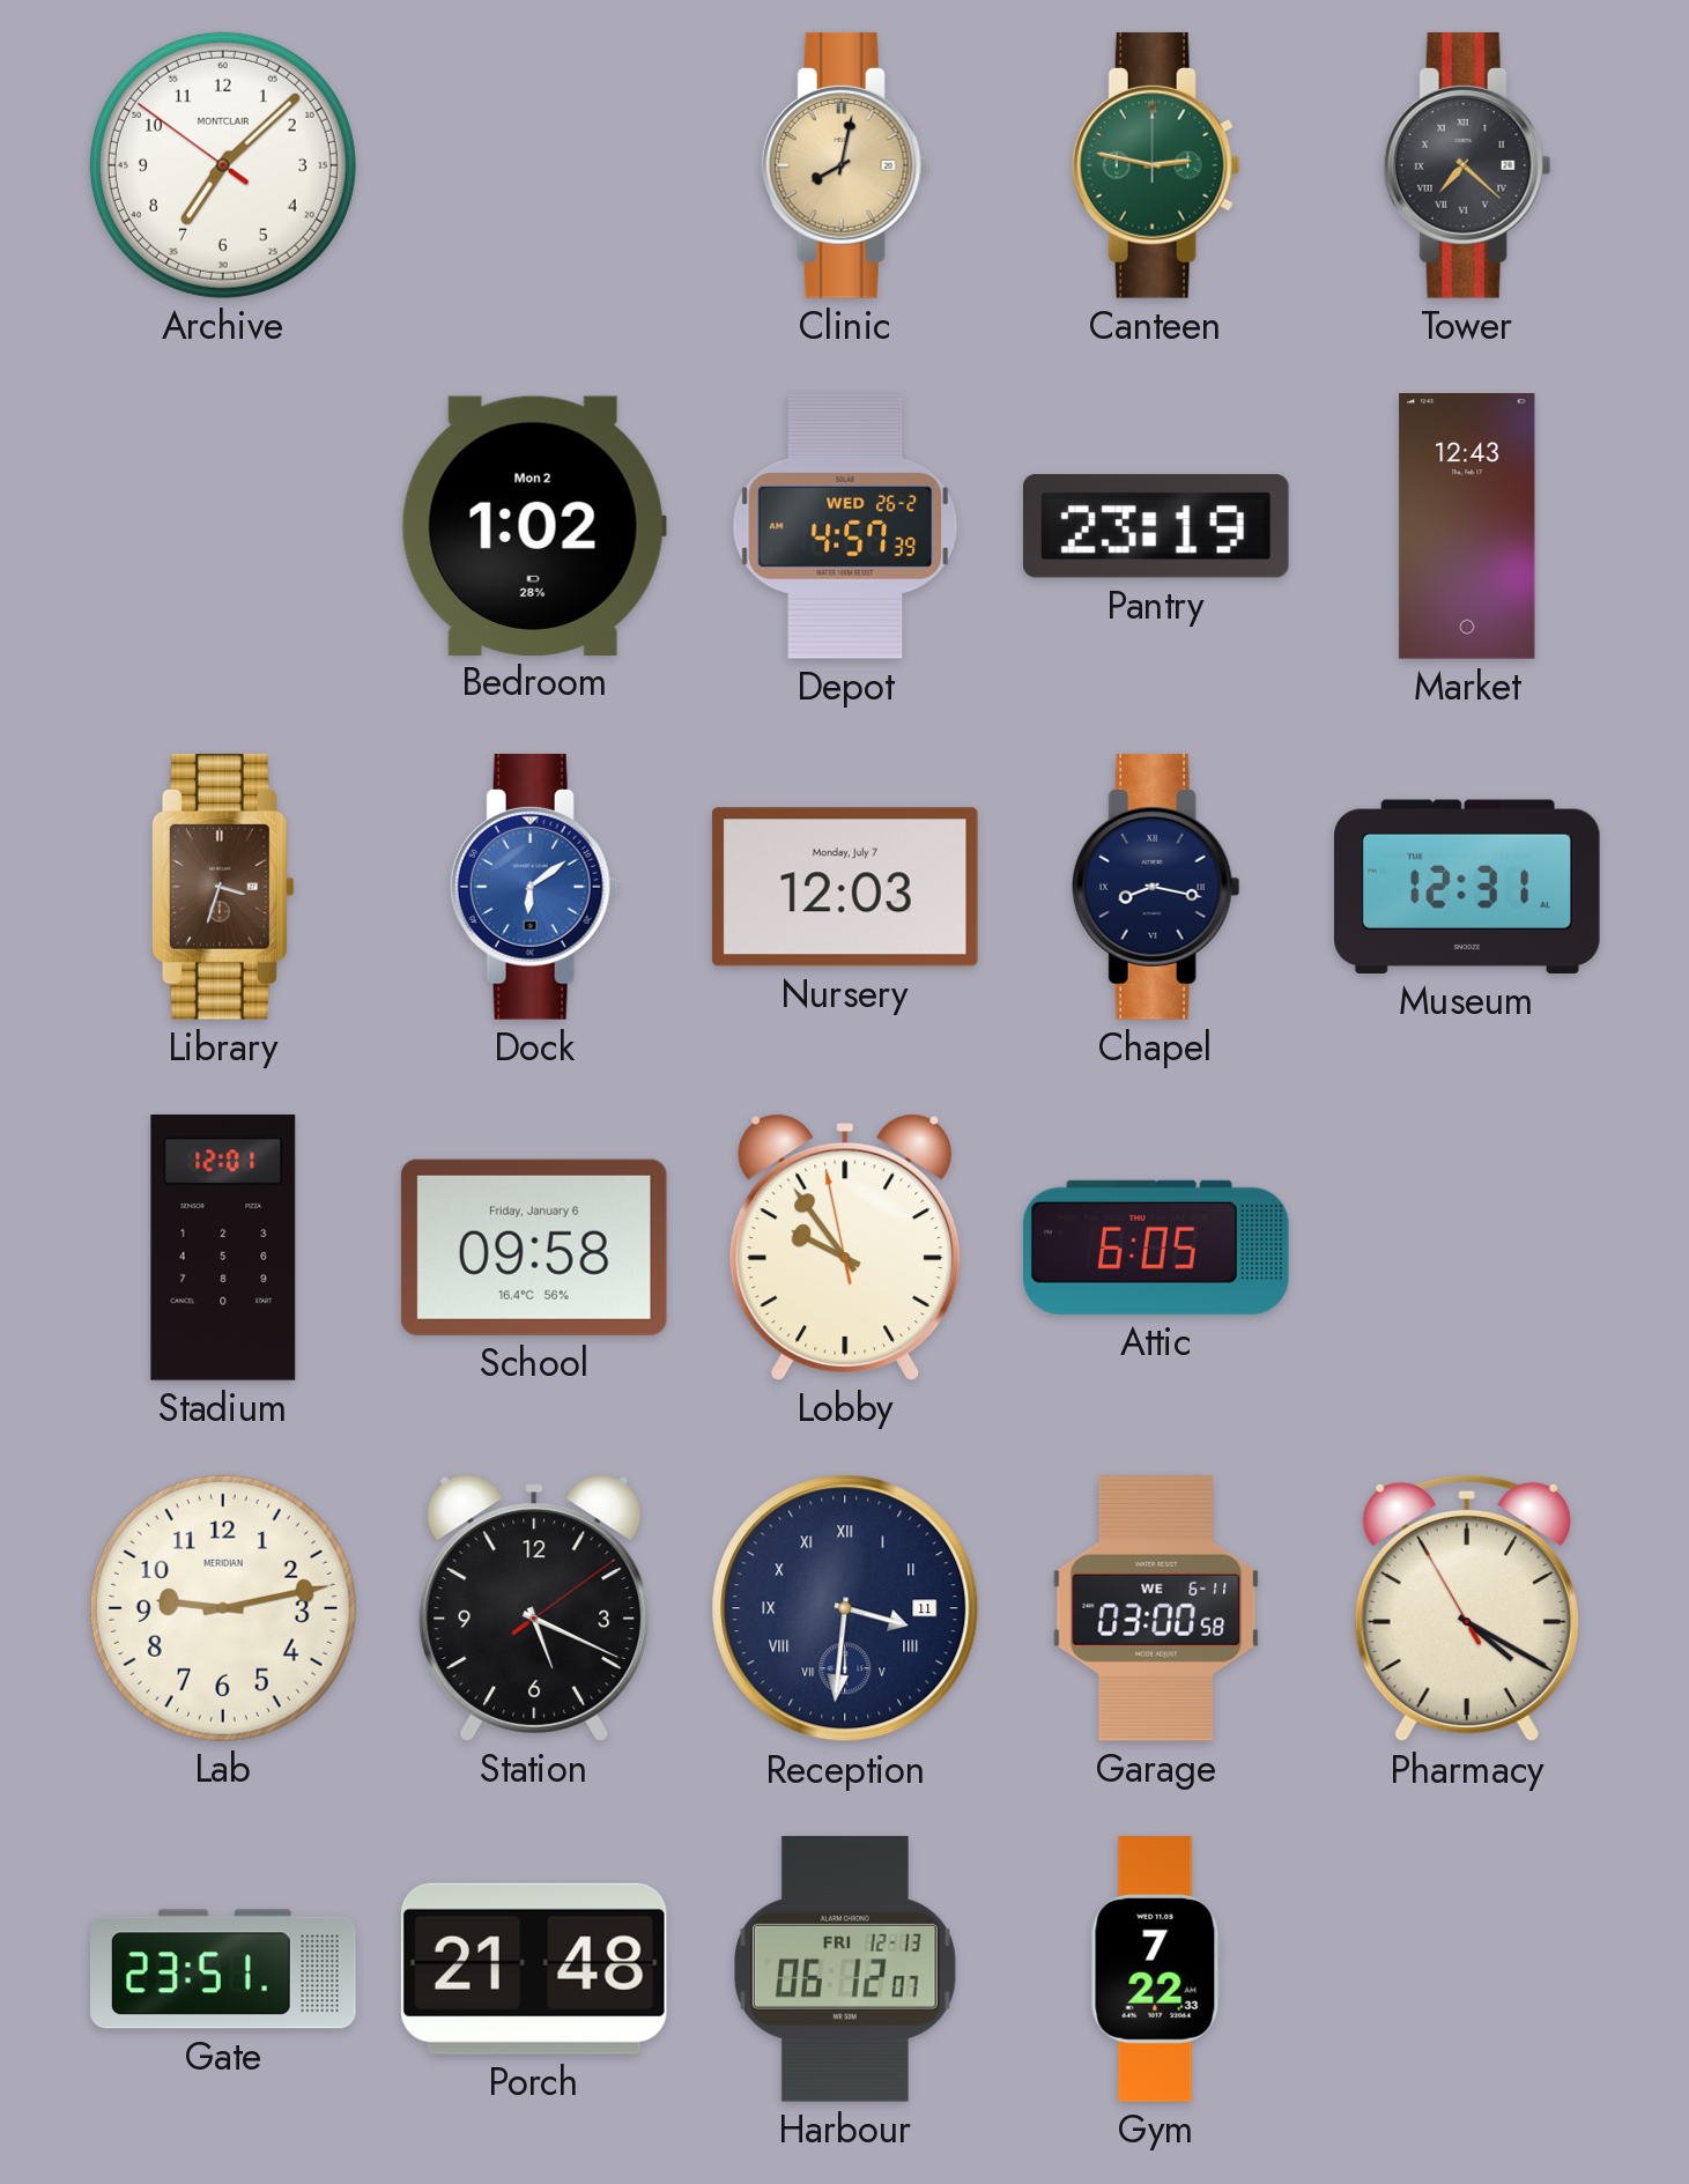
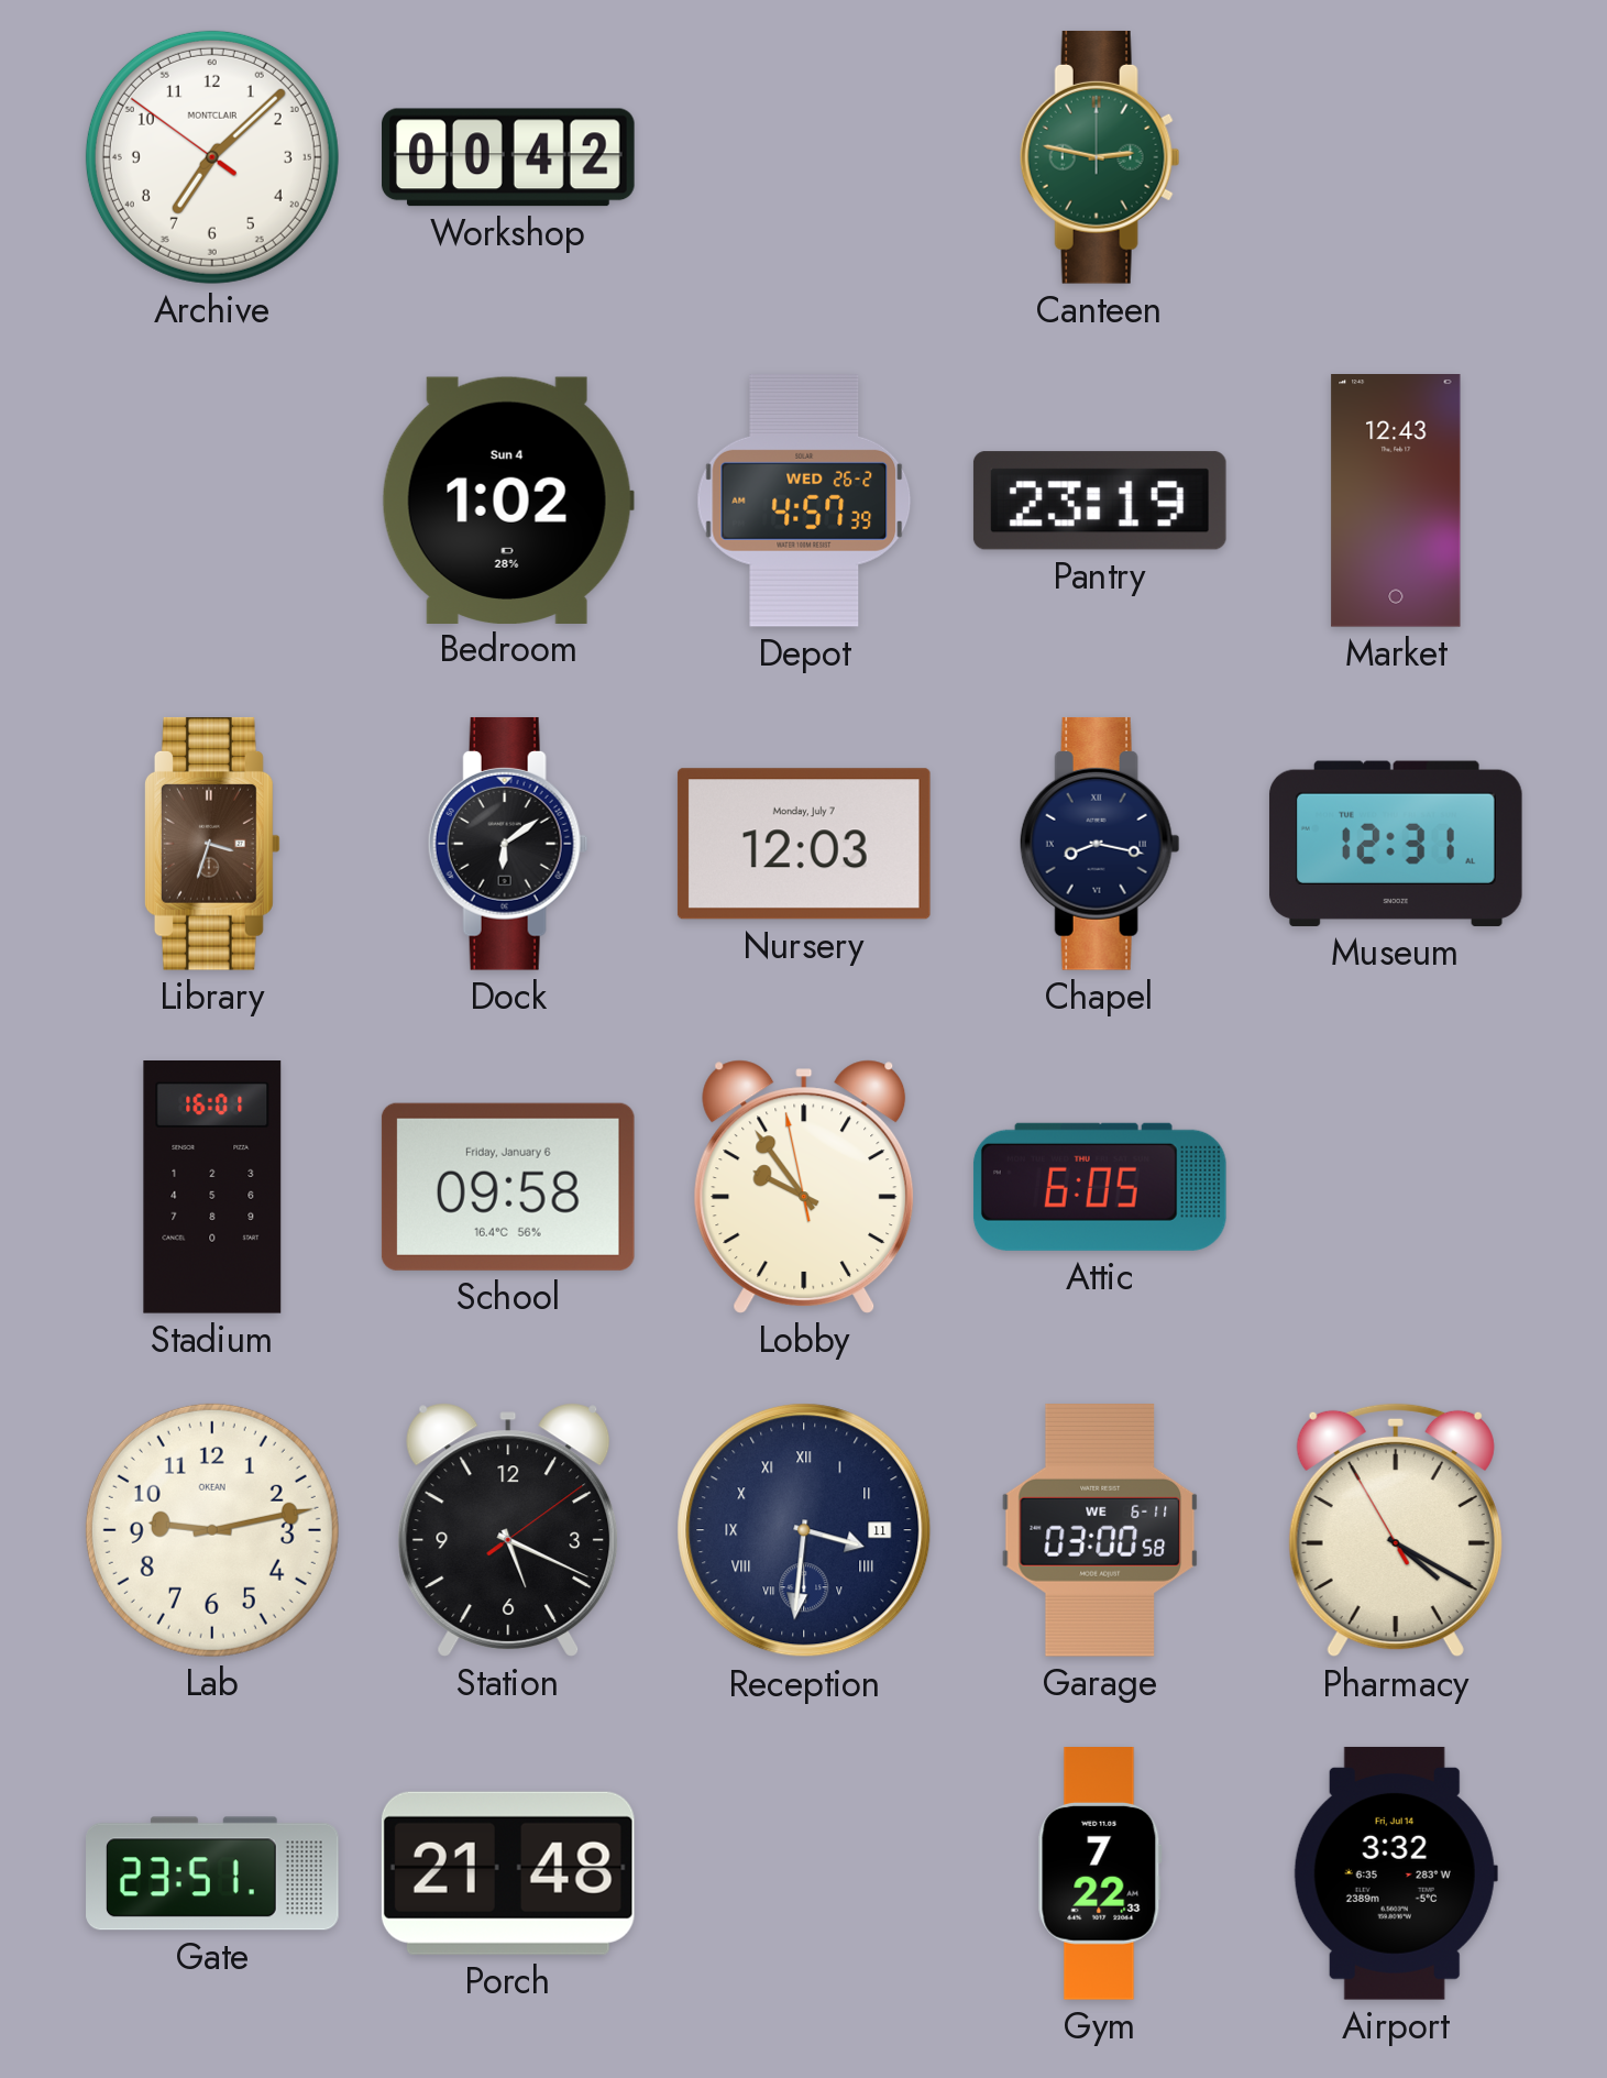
Workshop: none -> 00:42 (509, 157)
Clinic: 8:02 -> none (845, 165)
Tower: 7:22 -> none (1467, 165)
Bedroom date: Mon 2 -> Sun 4 (508, 499)
Dock dial: blue -> black (508, 844)
Stadium: 12:01 -> 16:01 (212, 1188)
Lab brand: MERIDIAN -> OKEAN (212, 1530)
Harbour: 06:12 -> none (845, 1969)
Airport: none -> 3:32 (1396, 1873)
